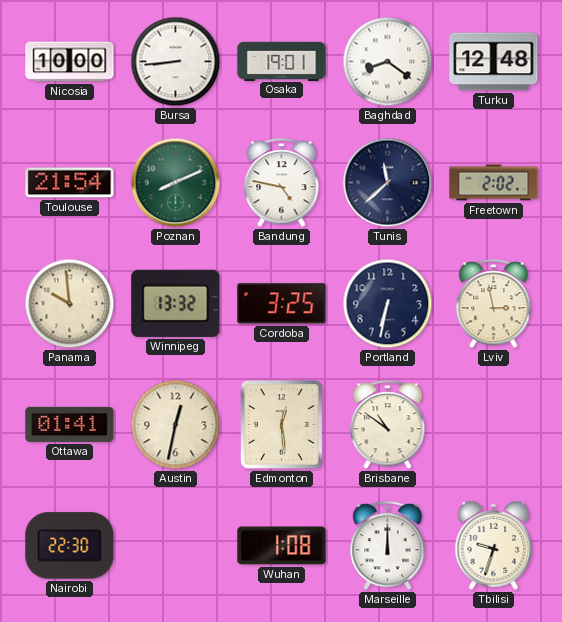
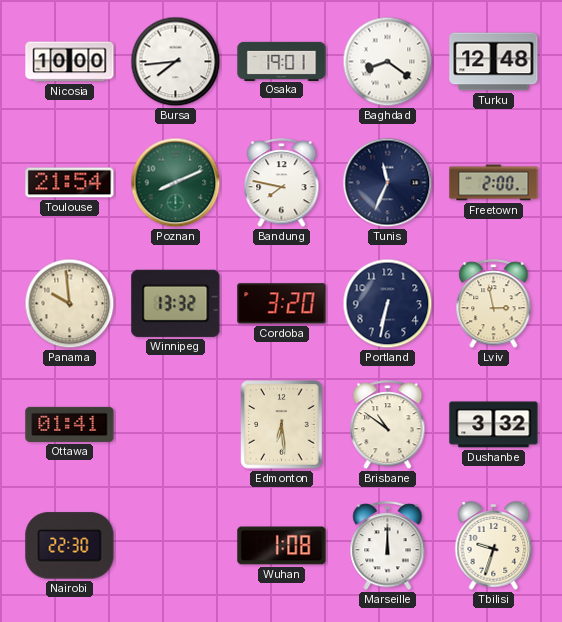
Bursa: 8:44 -> 7:44 (176, 62)
Bandung: 4:47 -> 7:47 (282, 183)
Tunis: 11:38 -> 11:34 (388, 183)
Freetown: 2:02 -> 2:00 (494, 183)
Cordoba: 3:25 -> 3:20 (282, 304)
Austin: 12:32 -> none (176, 425)
Edmonton: 12:29 -> 6:29 (282, 425)
Dushanbe: none -> 3:32 (494, 425)
